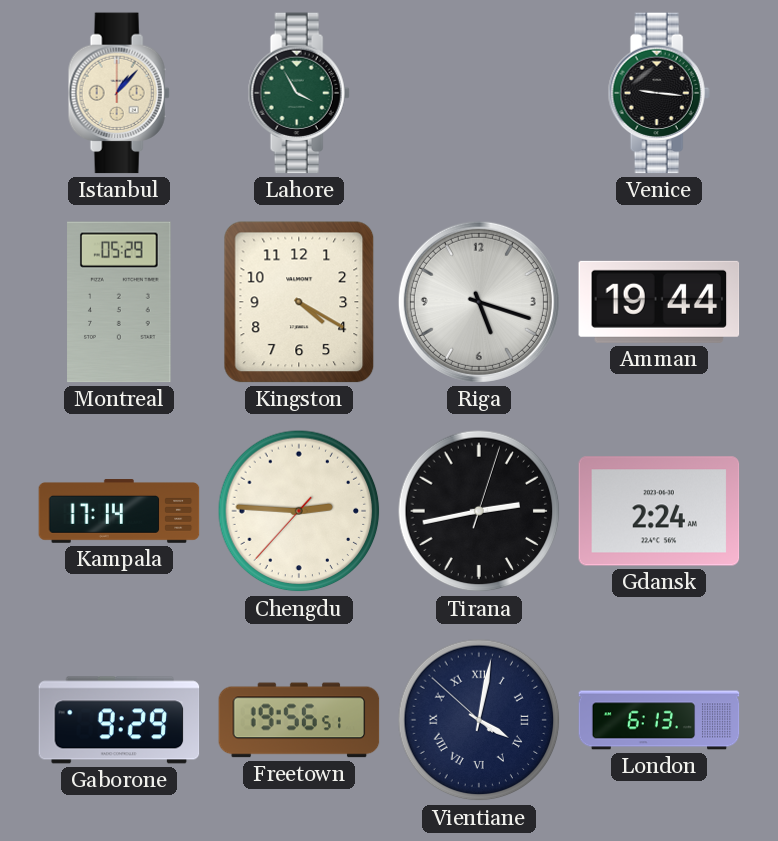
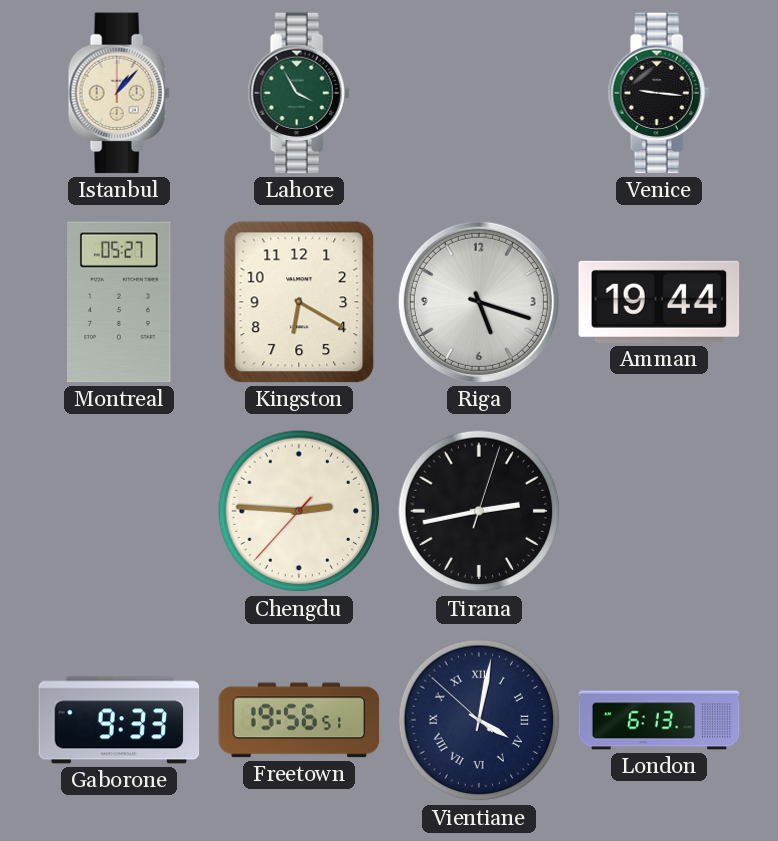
Montreal: 05:29 -> 05:27 (119, 302)
Kingston: 4:20 -> 6:20 (299, 302)
Kampala: 17:14 -> none (119, 511)
Gdansk: 2:24 -> none (659, 511)
Gaborone: 9:29 -> 9:33 (119, 720)
